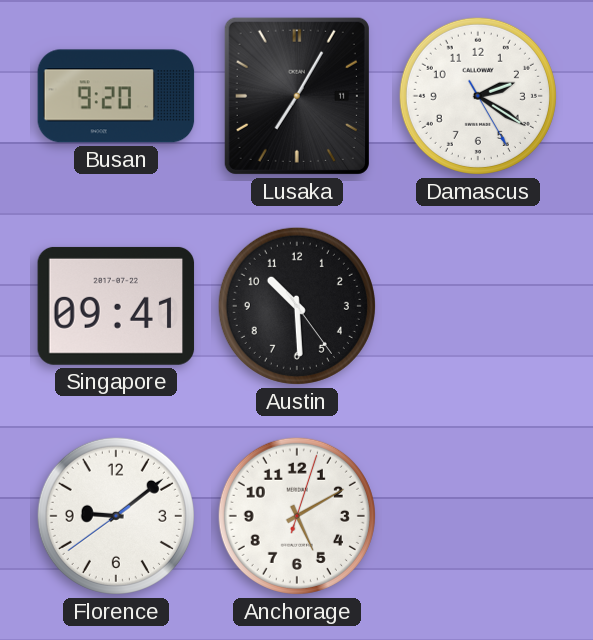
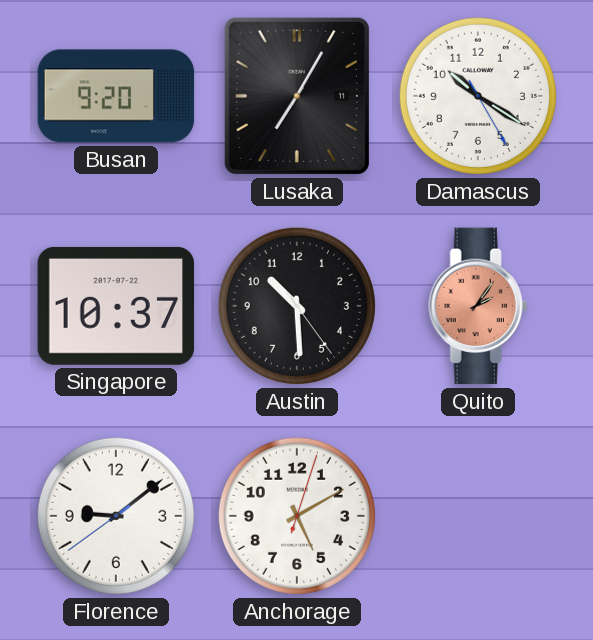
Damascus: 2:20 -> 10:20 (478, 96)
Singapore: 09:41 -> 10:37 (116, 306)
Quito: none -> 2:06 (478, 306)
